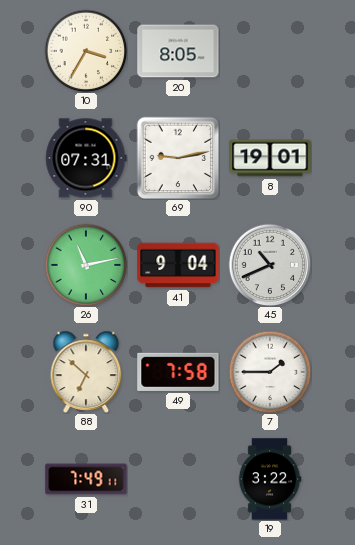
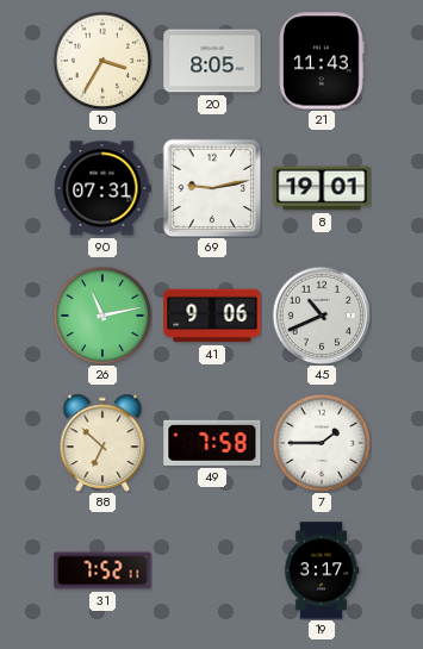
21: none -> 11:43 (322, 61)
41: 9:04 -> 9:06 (212, 316)
31: 7:49 -> 7:52 (102, 570)
19: 3:22 -> 3:17 (322, 570)
